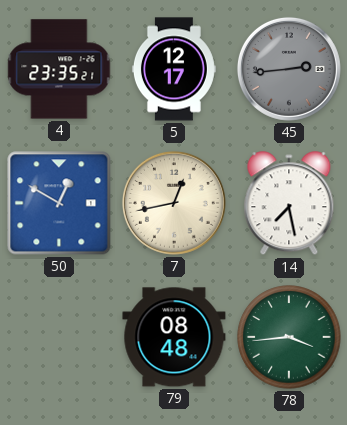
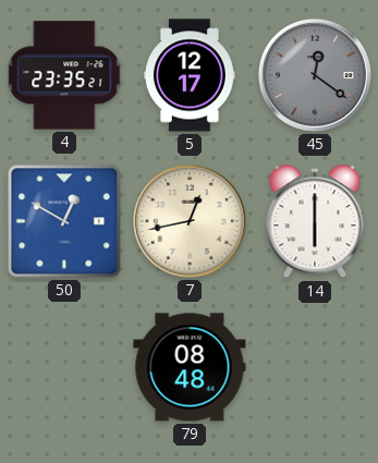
45: 2:44 -> 12:21 (315, 75)
14: 7:28 -> 6:00 (315, 222)
78: 3:44 -> none (289, 337)
